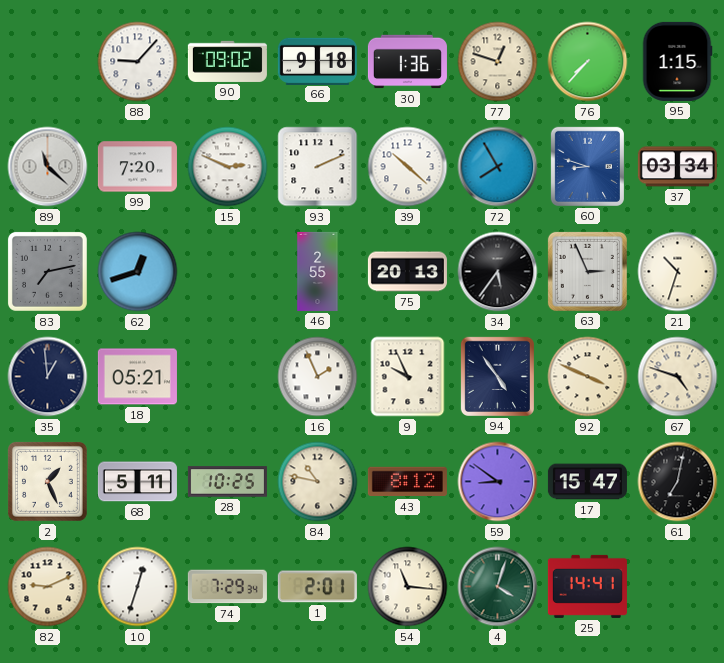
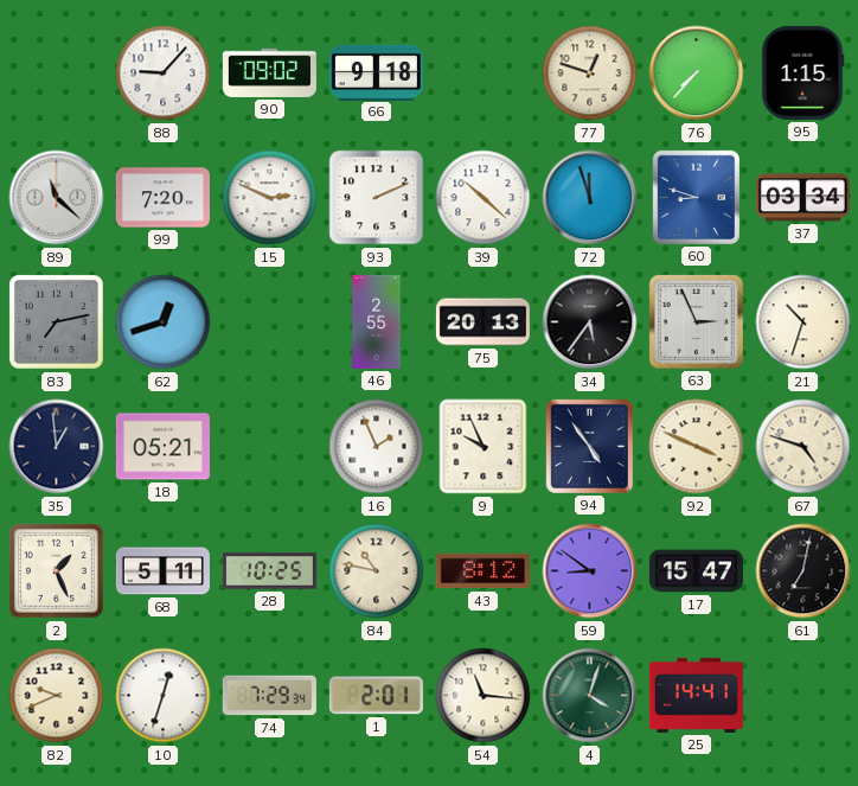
30: 1:36 -> none (407, 62)
72: 7:55 -> 11:57 (590, 198)
82: 9:11 -> 9:41 (57, 696)
